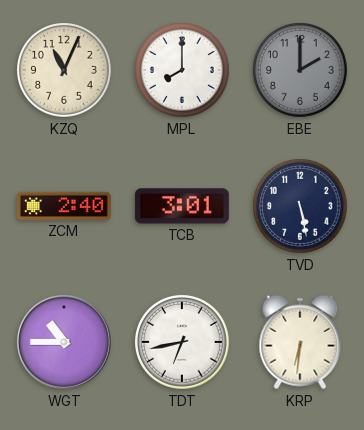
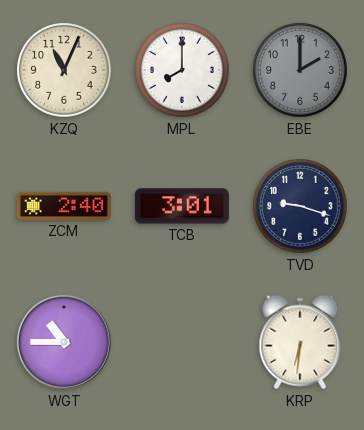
TVD: 5:28 -> 9:18 (301, 207)
TDT: 6:43 -> none (183, 343)
